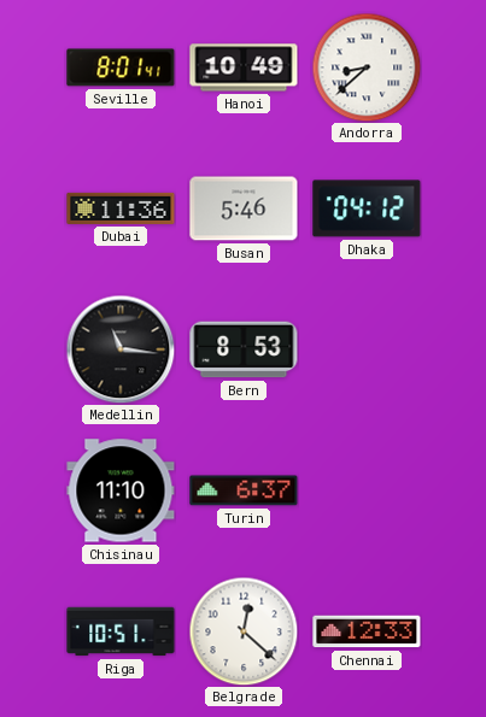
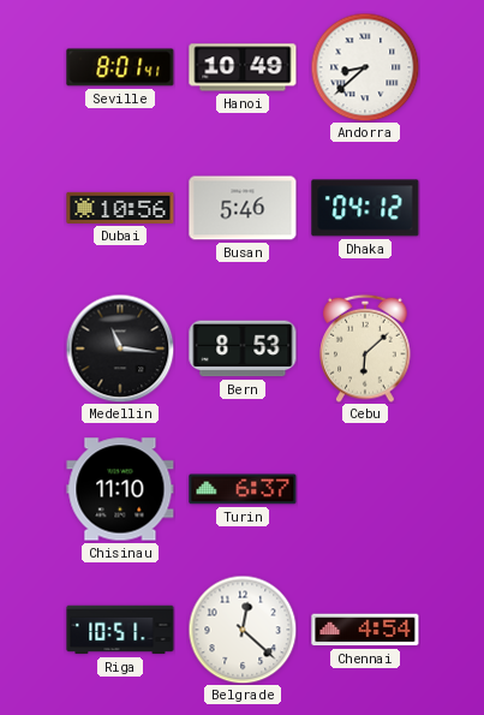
Dubai: 11:36 -> 10:56 (120, 208)
Cebu: none -> 6:08 (365, 348)
Chennai: 12:33 -> 4:54 (365, 630)
